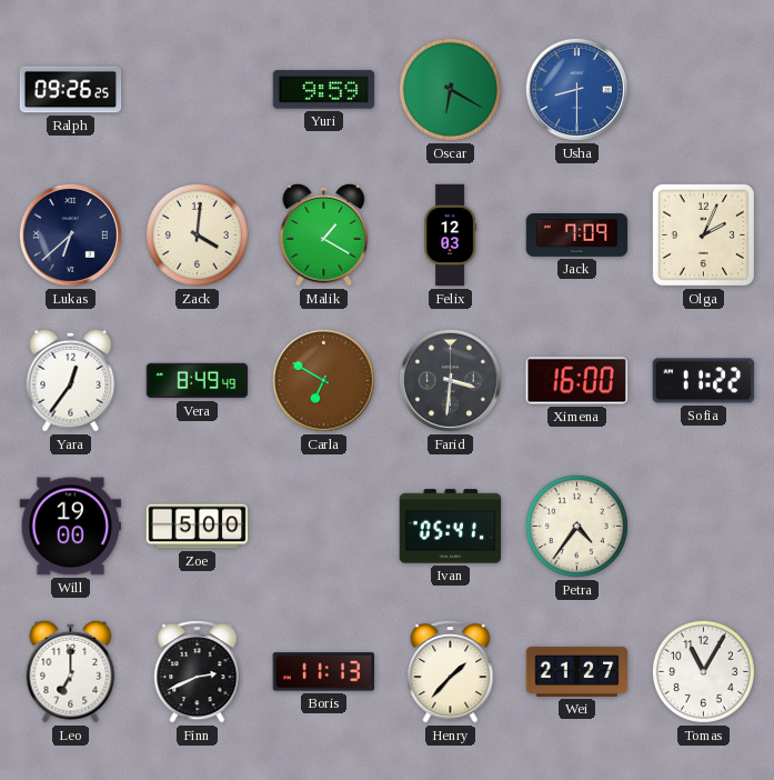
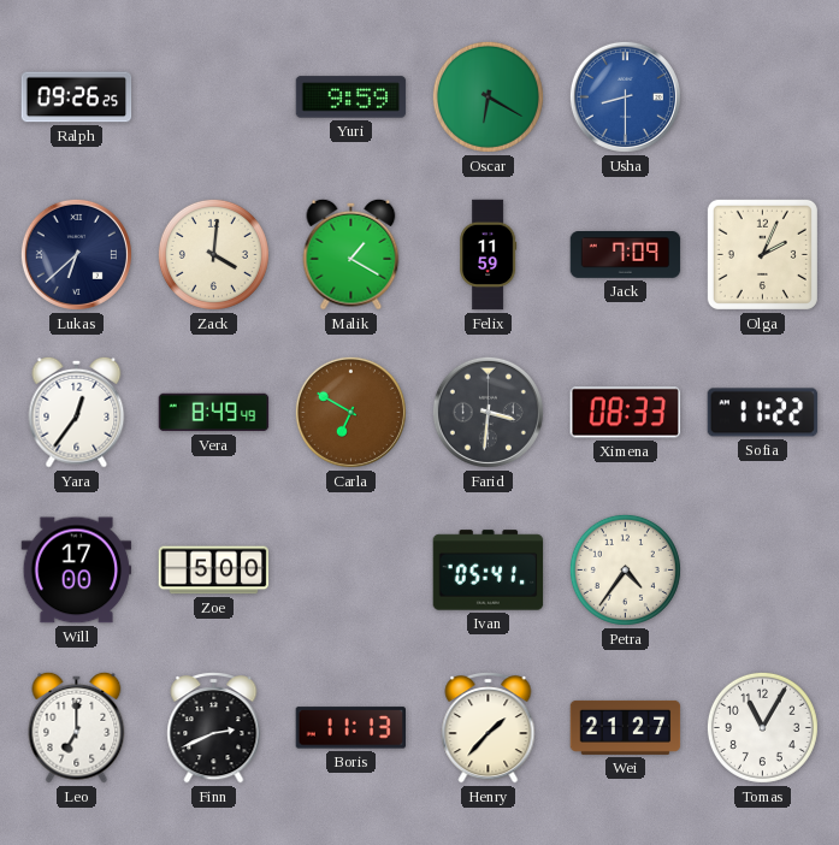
Felix: 12:03 -> 11:59 (489, 255)
Ximena: 16:00 -> 08:33 (626, 413)
Will: 19:00 -> 17:00 (77, 571)
